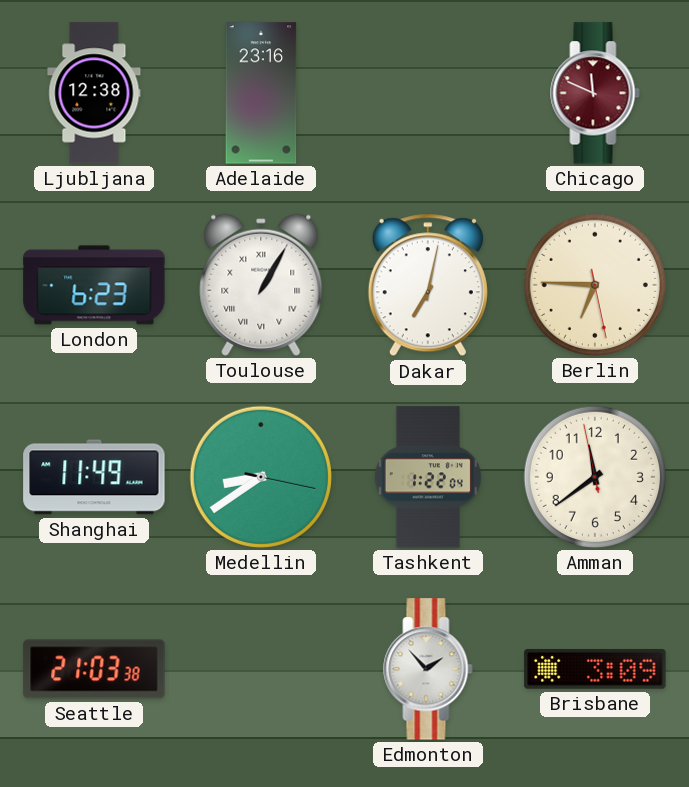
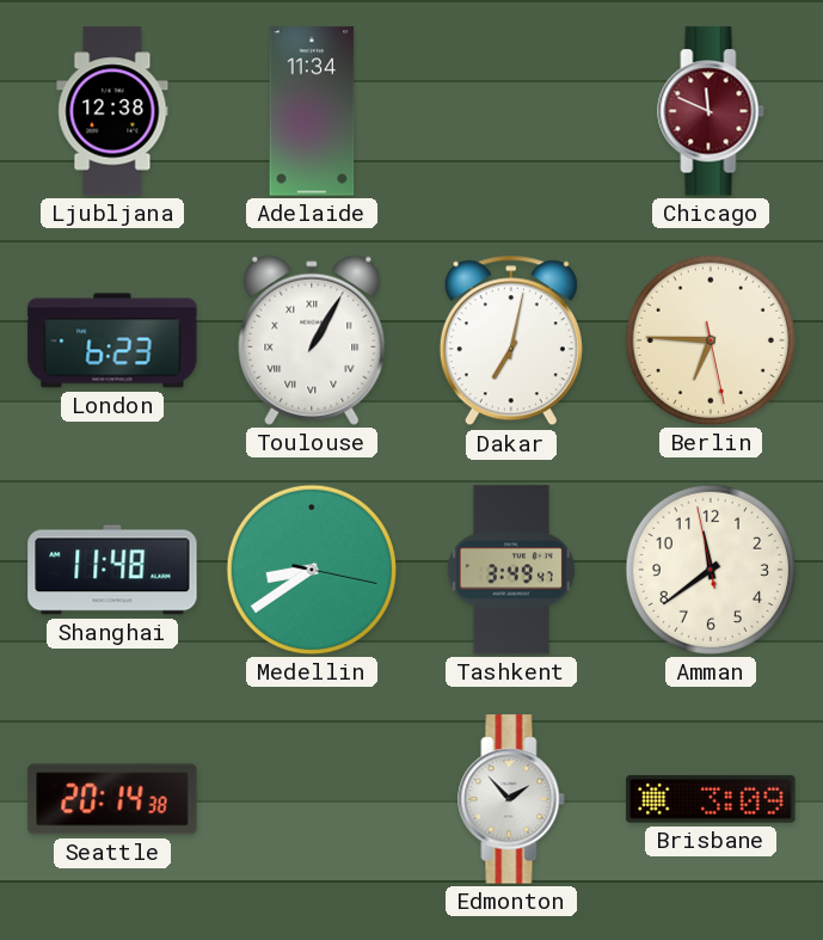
Adelaide: 23:16 -> 11:34 (312, 111)
Shanghai: 11:49 -> 11:48 (112, 570)
Tashkent: 1:22 -> 3:49 (511, 570)
Seattle: 21:03 -> 20:14 (112, 799)
